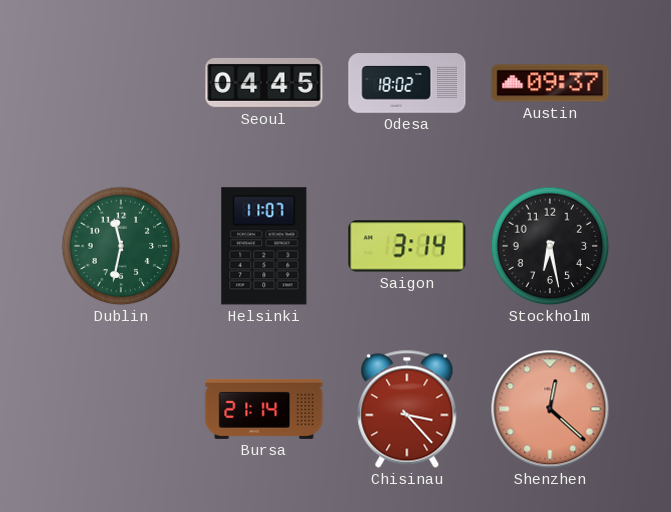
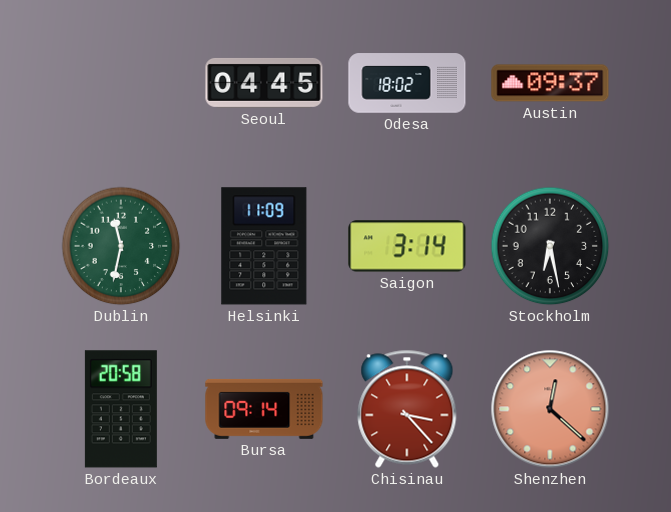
Helsinki: 11:07 -> 11:09 (264, 246)
Bordeaux: none -> 20:58 (121, 409)
Bursa: 21:14 -> 09:14 (264, 409)
